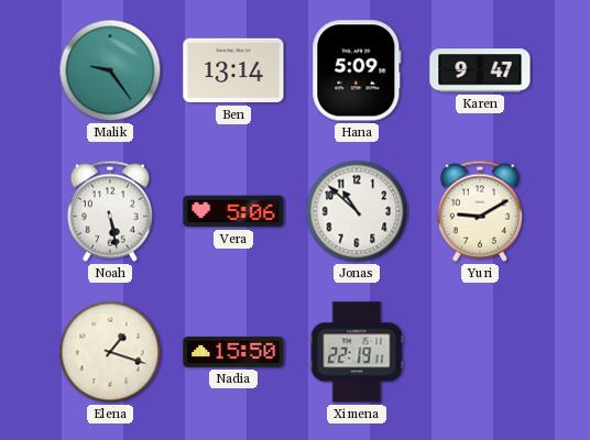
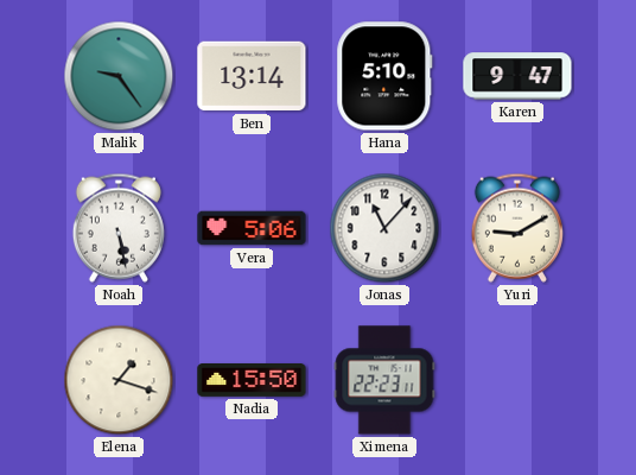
Hana: 5:09 -> 5:10 (384, 76)
Jonas: 10:52 -> 11:07 (384, 228)
Ximena: 22:19 -> 22:23 (384, 380)
